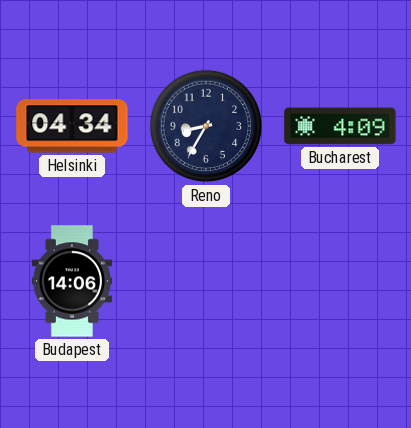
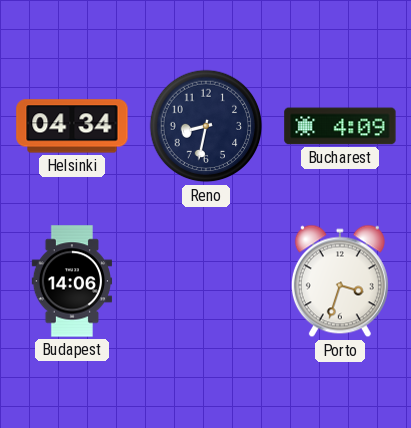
Reno: 8:35 -> 8:32 (206, 126)
Porto: none -> 3:33 (340, 281)
